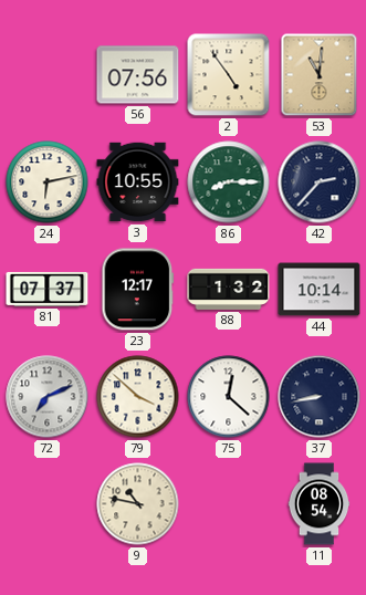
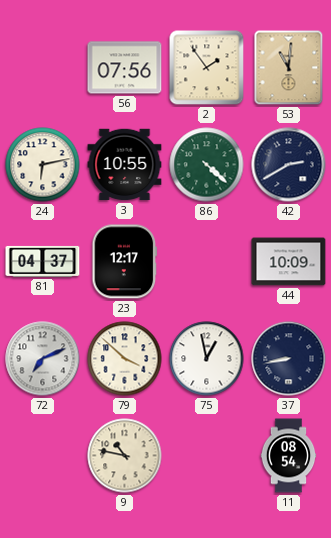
2: 4:54 -> 1:54 (207, 68)
86: 8:15 -> 4:22 (207, 165)
42: 2:37 -> 2:40 (289, 165)
81: 07:37 -> 04:37 (43, 261)
88: 1:32 -> none (229, 289)
44: 10:14 -> 10:09 (289, 262)
75: 12:22 -> 12:58 (207, 359)
